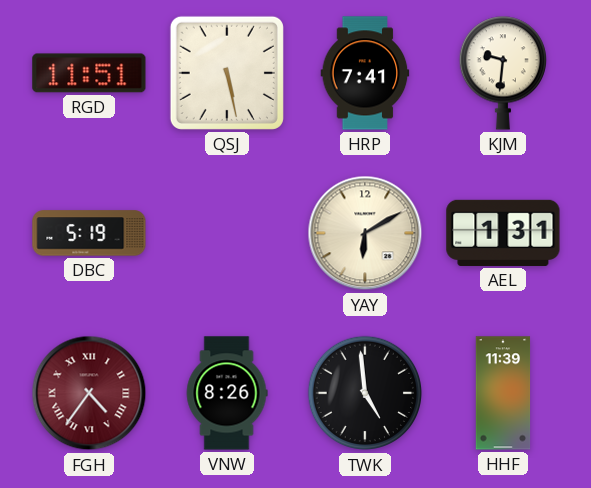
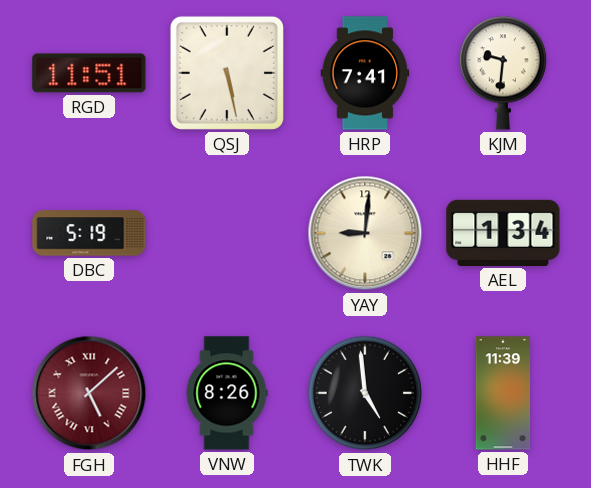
YAY: 6:10 -> 9:01 (365, 233)
AEL: 1:31 -> 1:34 (503, 233)
FGH: 4:36 -> 5:08 (89, 393)
